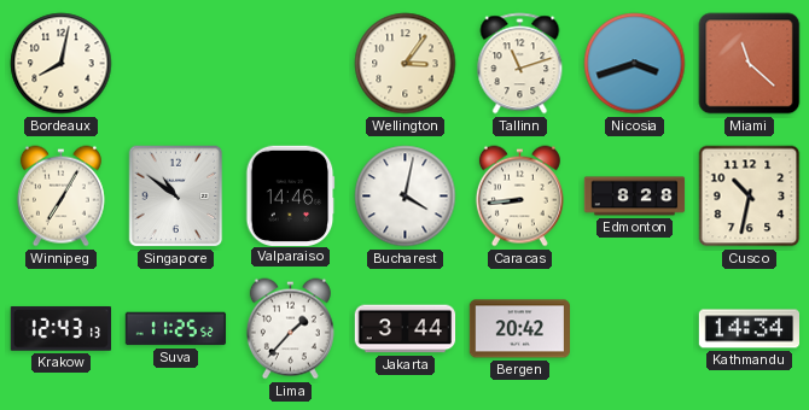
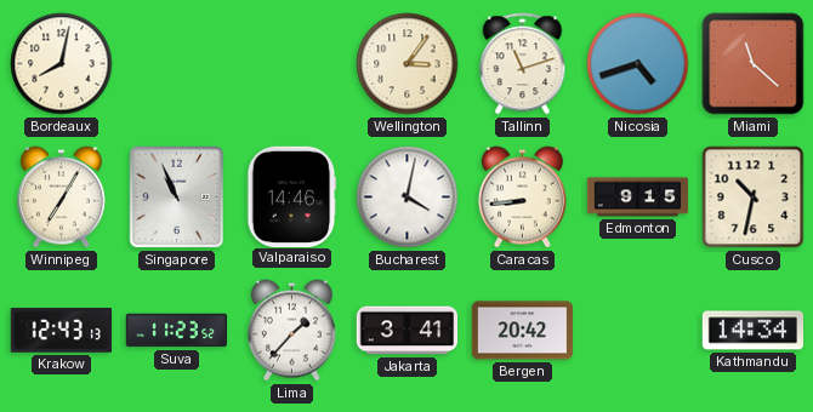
Nicosia: 3:42 -> 4:42 (638, 64)
Singapore: 10:51 -> 10:56 (177, 198)
Edmonton: 8:28 -> 9:15 (638, 198)
Suva: 11:25 -> 11:23 (177, 331)
Jakarta: 3:44 -> 3:41 (408, 331)
